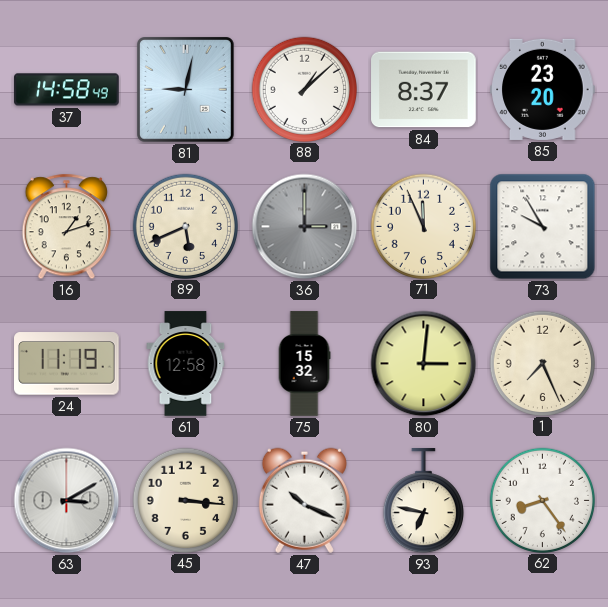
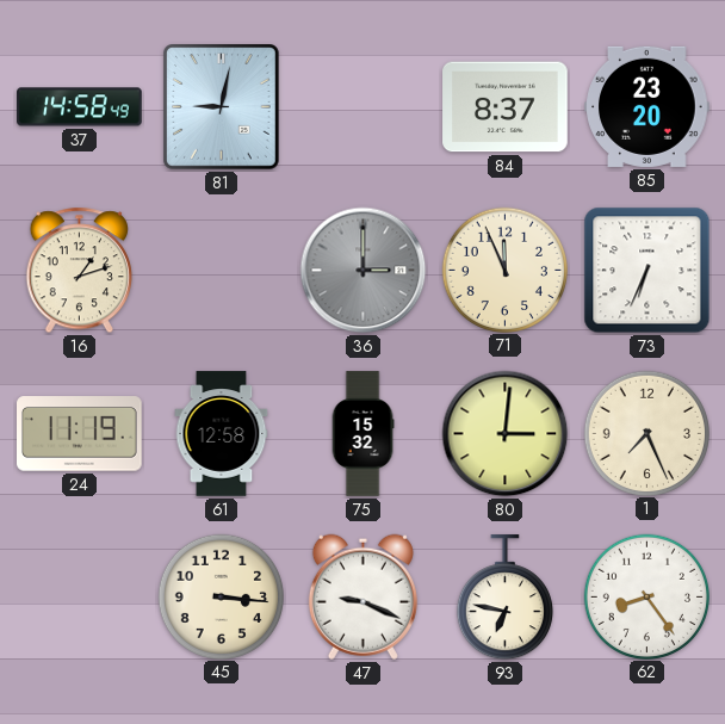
88: 1:08 -> none (304, 89)
89: 5:41 -> none (185, 226)
73: 9:55 -> 6:34 (647, 271)
63: 3:10 -> none (67, 501)
47: 10:19 -> 9:19 (362, 596)
